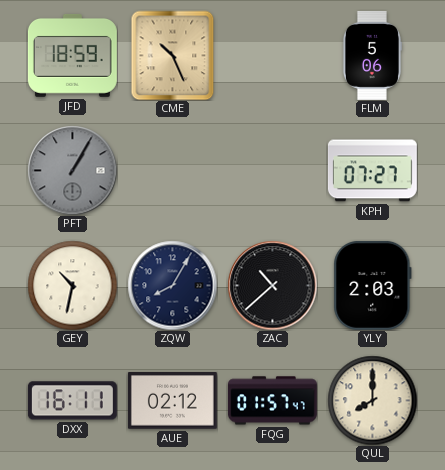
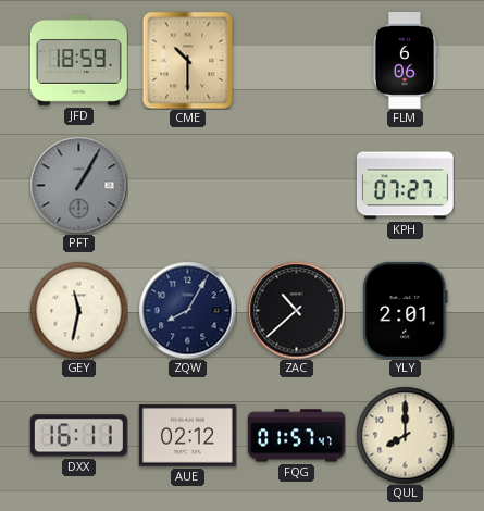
CME: 10:26 -> 10:30 (188, 60)
FLM: 5:06 -> 6:06 (405, 60)
GEY: 10:32 -> 11:32 (78, 310)
YLY: 2:03 -> 2:01 (406, 310)
